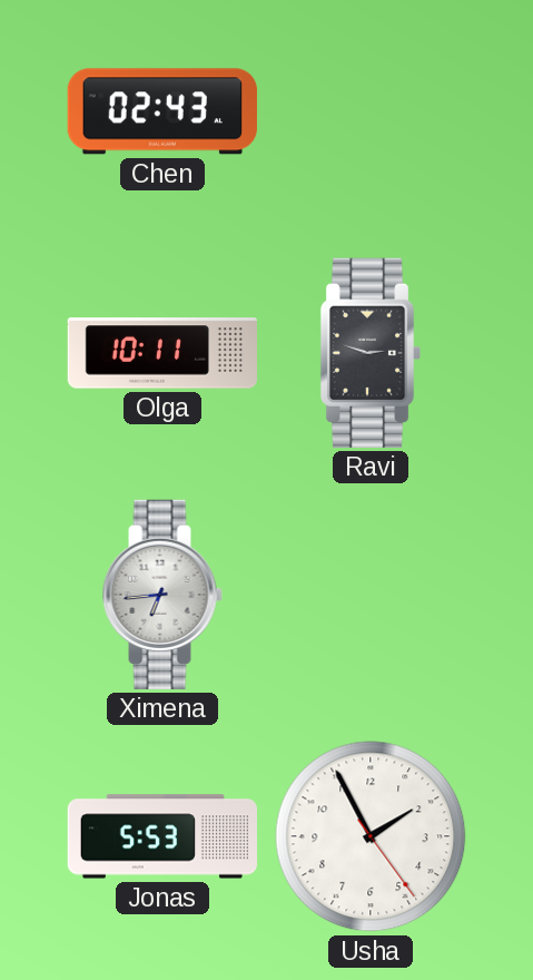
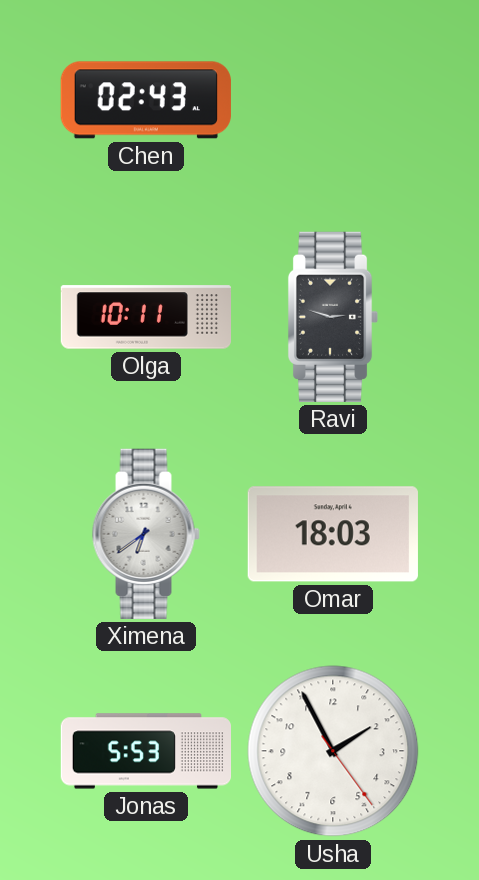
Ximena: 6:44 -> 6:39 (146, 534)
Omar: none -> 18:03 (333, 534)
